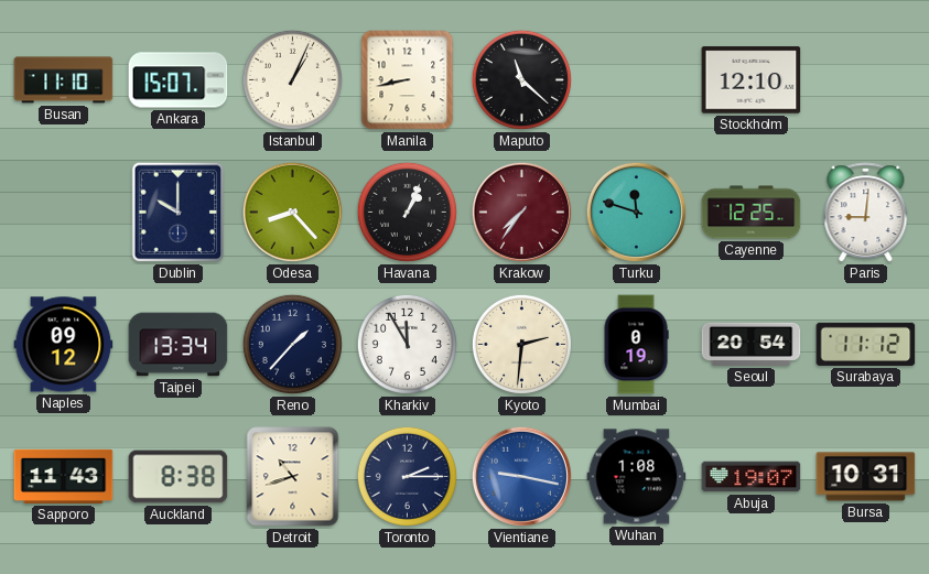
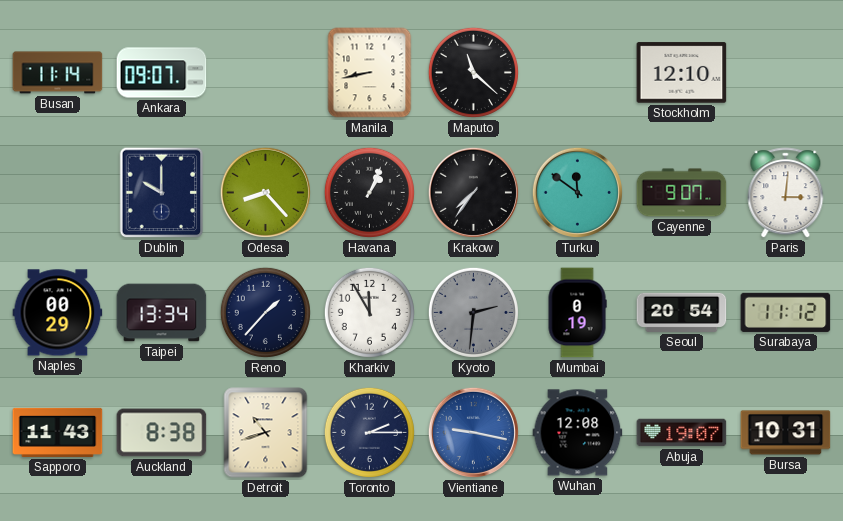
Busan: 11:10 -> 11:14 (58, 73)
Ankara: 15:07 -> 09:07 (162, 73)
Istanbul: 1:04 -> none (292, 79)
Krakow dial: burgundy -> black (473, 192)
Turku: 11:48 -> 11:51 (577, 192)
Cayenne: 12:25 -> 9:07 (682, 193)
Paris: 9:01 -> 3:01 (786, 193)
Naples: 09:12 -> 00:29 (58, 313)
Kyoto dial: cream -> grey (473, 312)
Wuhan: 1:08 -> 12:08 (578, 433)
